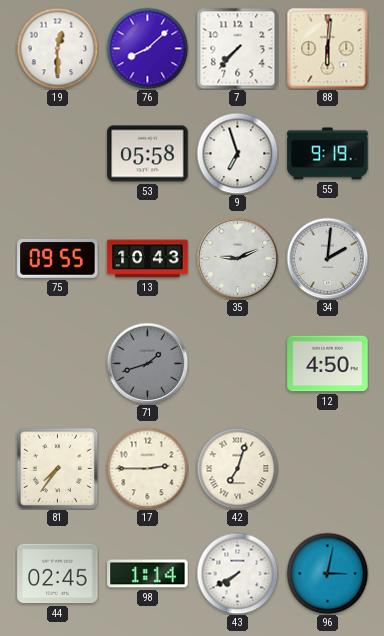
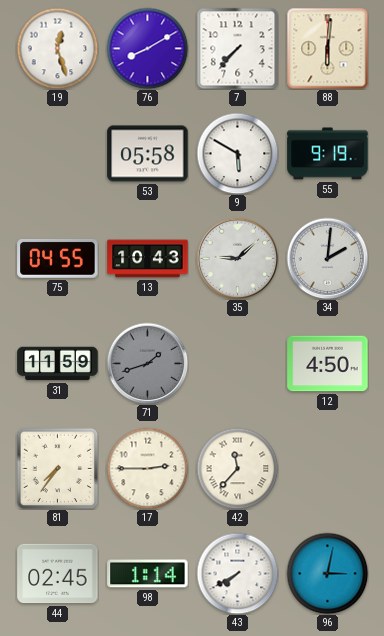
19: 12:30 -> 12:27 (57, 48)
76: 8:08 -> 8:10 (147, 48)
9: 6:57 -> 5:50 (237, 153)
75: 09:55 -> 04:55 (58, 259)
35: 9:11 -> 9:08 (237, 258)
31: none -> 11:59 (58, 364)
42: 7:03 -> 11:37 (237, 468)
